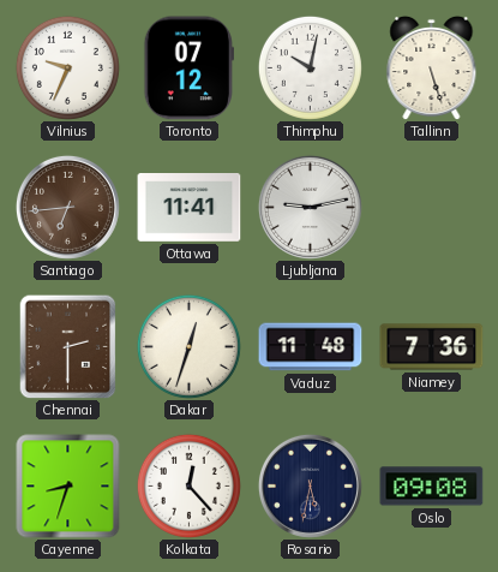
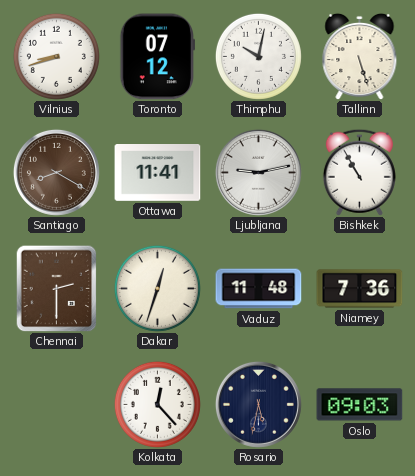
Vilnius: 9:34 -> 8:42 (56, 56)
Santiago: 6:44 -> 8:20 (56, 172)
Bishkek: none -> 10:55 (359, 172)
Cayenne: 8:33 -> none (68, 487)
Oslo: 09:08 -> 09:03 (360, 405)
